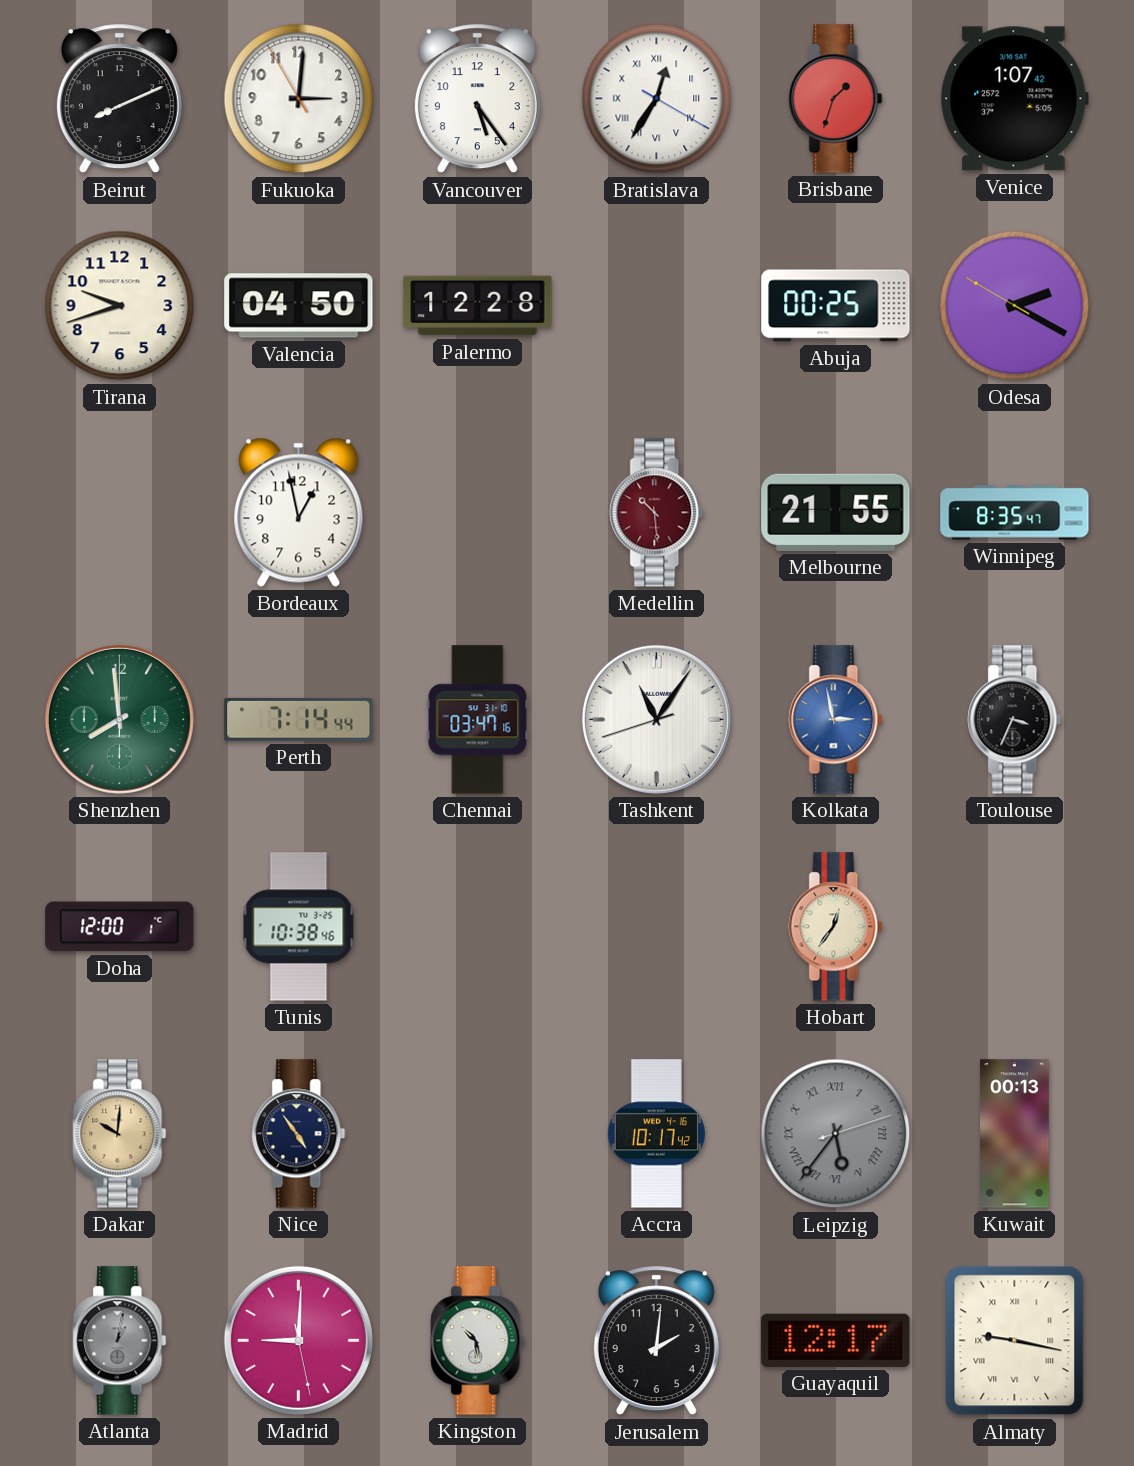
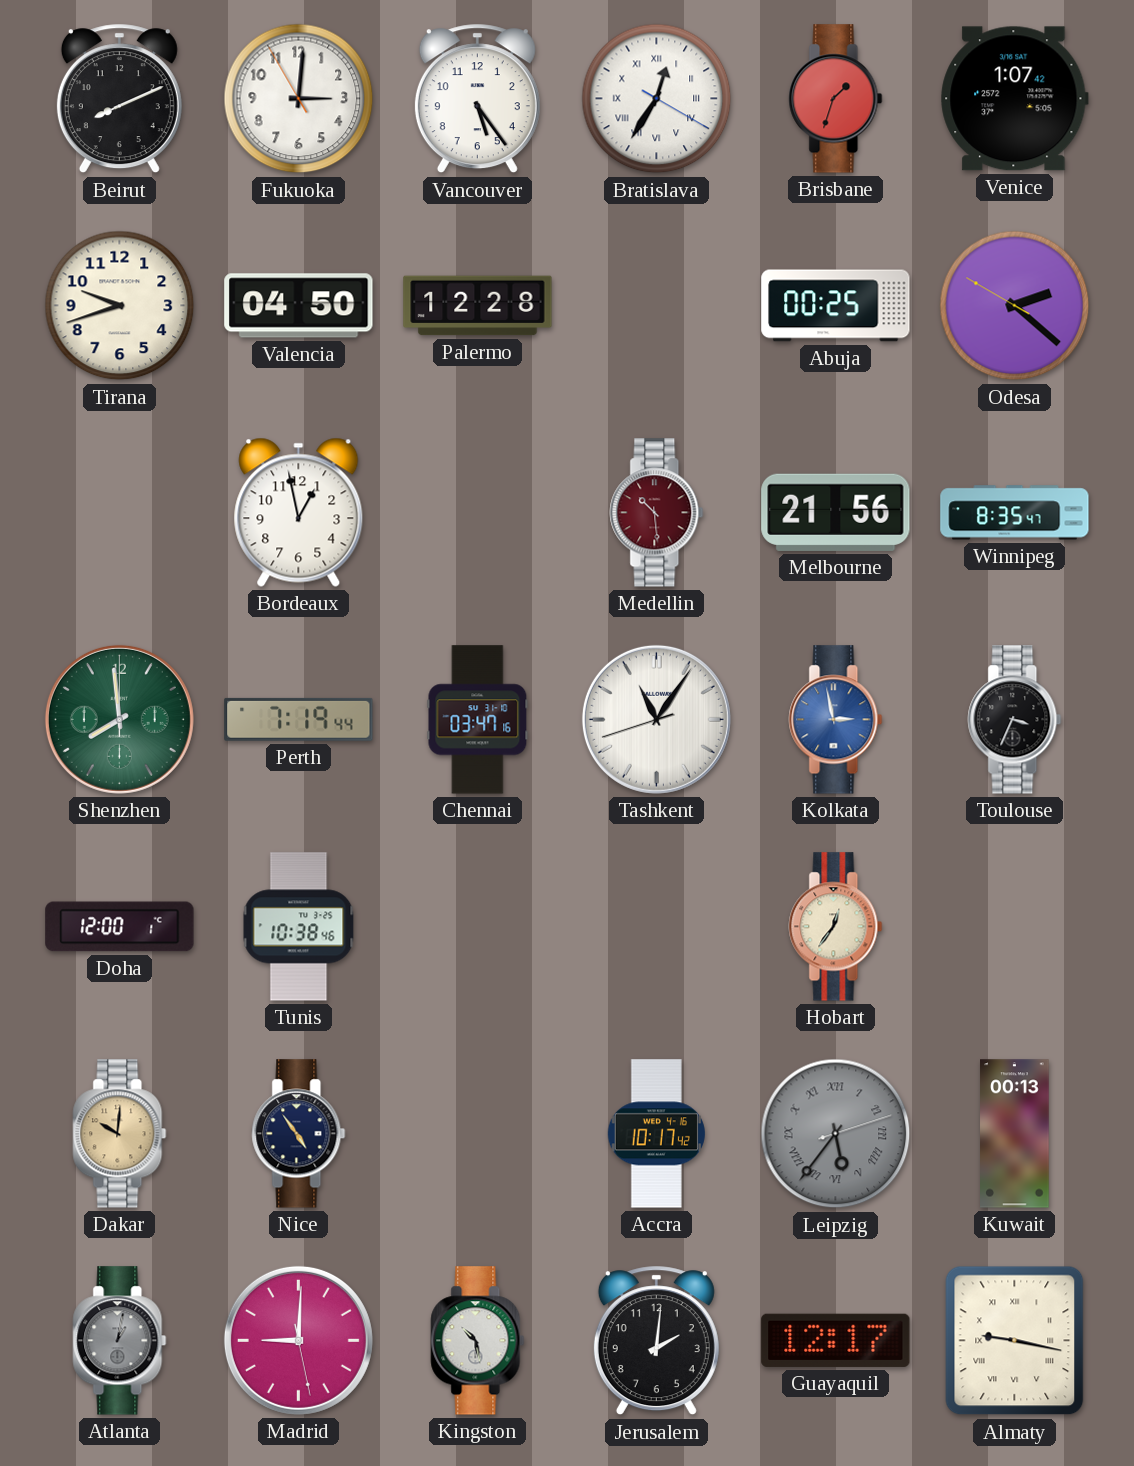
Odesa: 2:19 -> 2:21 (1015, 306)
Melbourne: 21:55 -> 21:56 (836, 512)
Perth: 7:14 -> 7:19 (299, 719)
